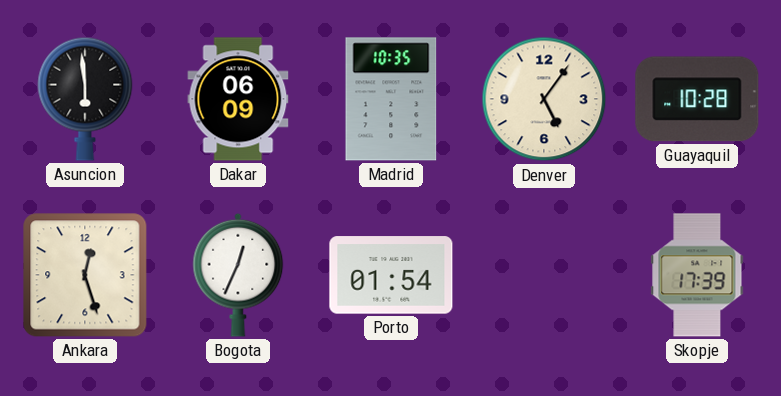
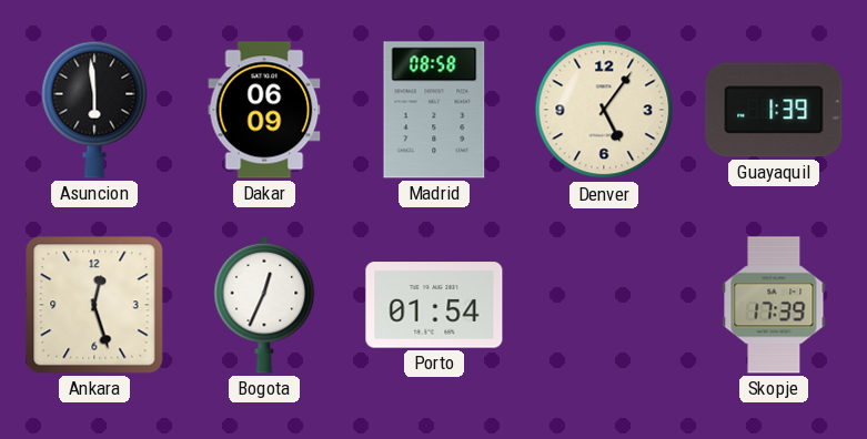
Madrid: 10:35 -> 08:58 (434, 110)
Guayaquil: 10:28 -> 1:39 (774, 110)
